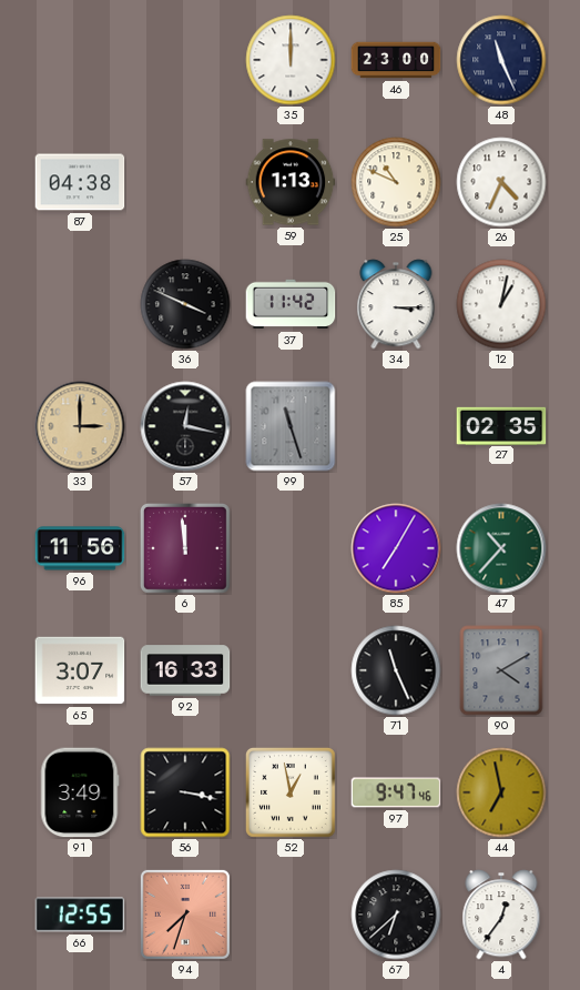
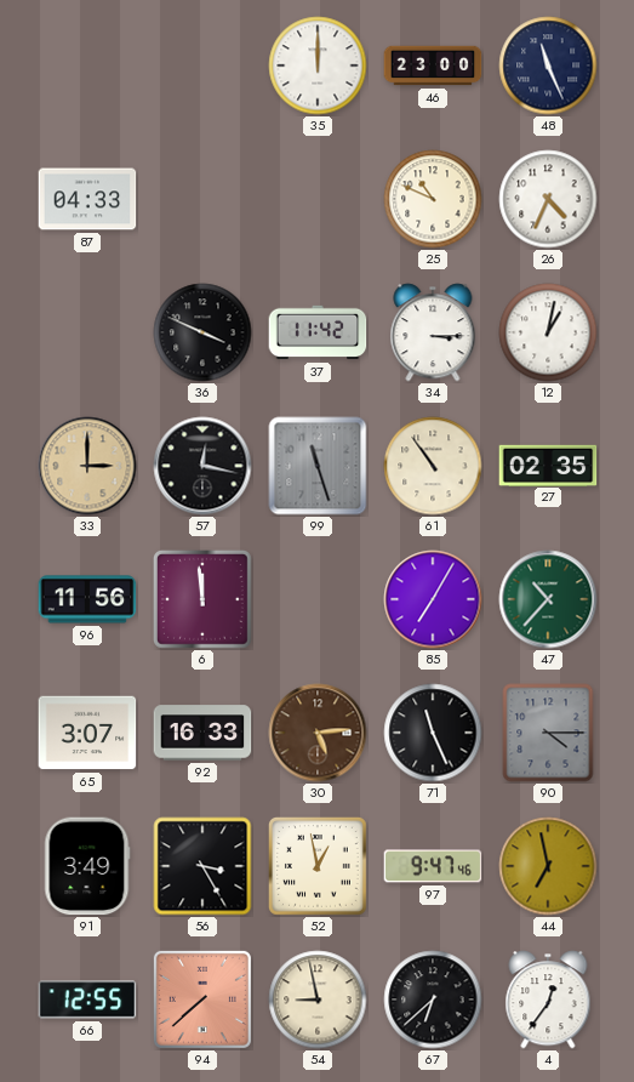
87: 04:38 -> 04:33 (87, 199)
59: 1:13 -> none (291, 182)
61: none -> 10:54 (433, 466)
30: none -> 5:14 (318, 733)
90: 4:10 -> 4:15 (548, 733)
56: 3:17 -> 3:25 (202, 866)
94: 7:33 -> 7:38 (202, 1000)
54: none -> 8:58 (318, 1000)
